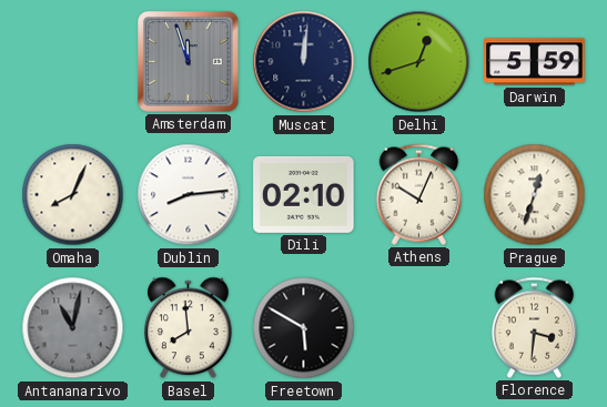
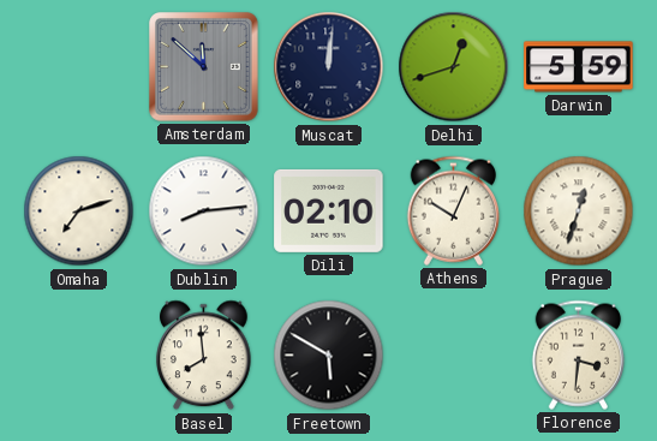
Amsterdam: 11:57 -> 11:52 (204, 67)
Omaha: 8:04 -> 7:12 (79, 211)
Antananarivo: 11:02 -> none (73, 328)
